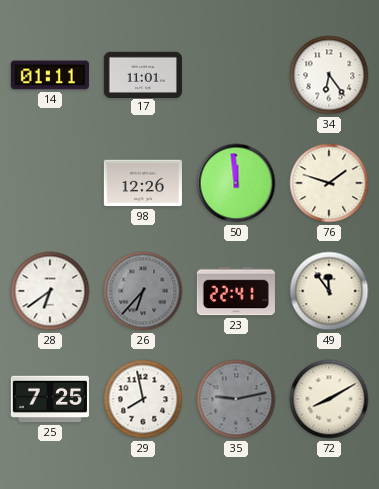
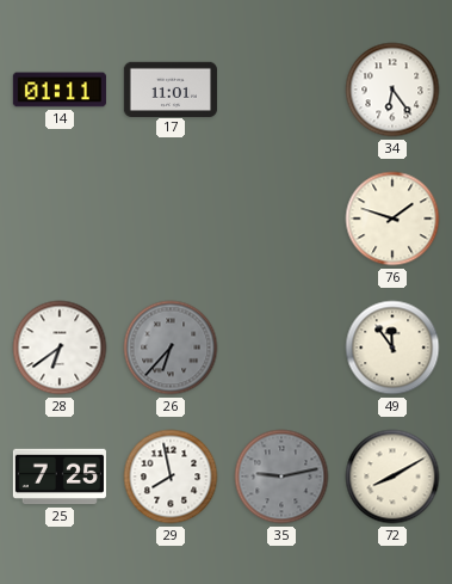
98: 12:26 -> none (143, 183)
50: 11:59 -> none (236, 183)
23: 22:41 -> none (236, 291)
